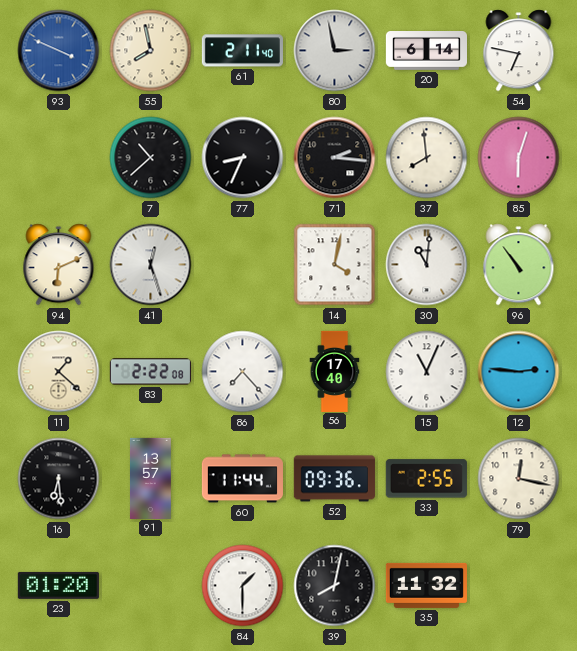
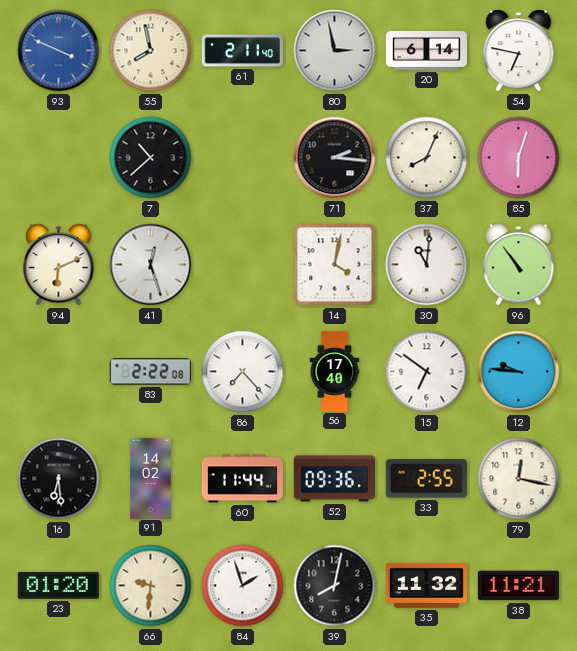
77: 8:34 -> none (243, 158)
37: 7:59 -> 8:04 (427, 158)
11: 1:22 -> none (59, 372)
15: 11:04 -> 6:51 (427, 372)
12: 2:46 -> 9:46 (519, 372)
91: 13:57 -> 14:02 (150, 478)
66: none -> 9:31 (151, 586)
84: 1:30 -> 1:57 (243, 586)
38: none -> 11:21 (518, 586)
